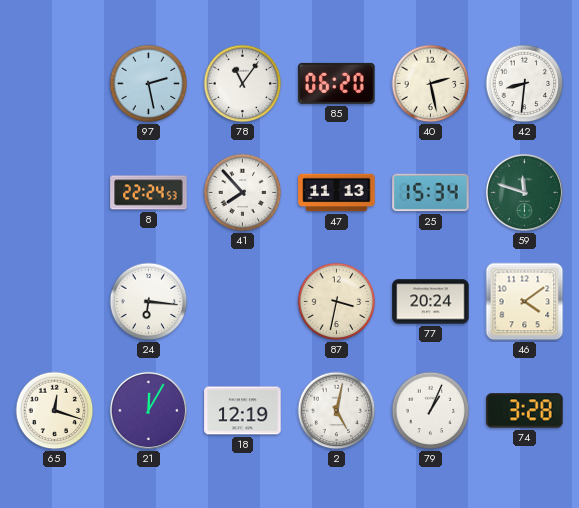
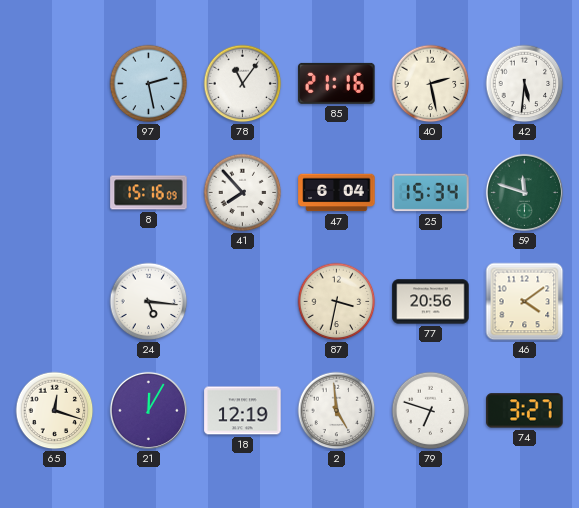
85: 06:20 -> 21:16 (337, 83)
42: 8:31 -> 5:31 (525, 84)
8: 22:24 -> 15:16 (149, 193)
47: 11:13 -> 6:04 (337, 193)
24: 6:16 -> 5:16 (149, 302)
77: 20:24 -> 20:56 (431, 302)
2: 5:02 -> 4:59 (337, 411)
79: 1:04 -> 6:48 (431, 411)
74: 3:28 -> 3:27 (525, 411)
